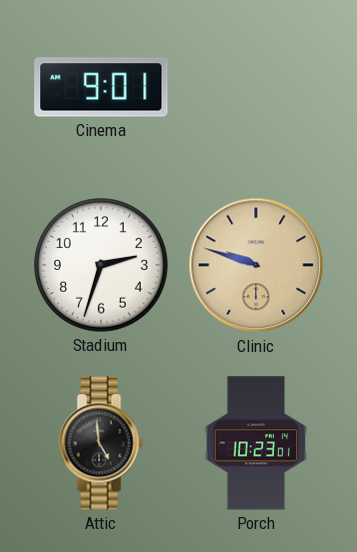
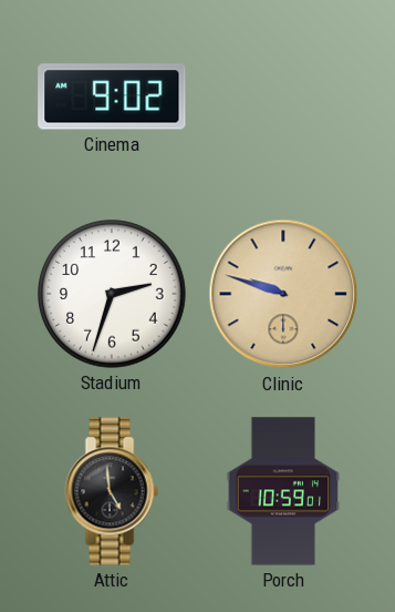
Cinema: 9:01 -> 9:02 (112, 96)
Porch: 10:23 -> 10:59 (283, 491)
